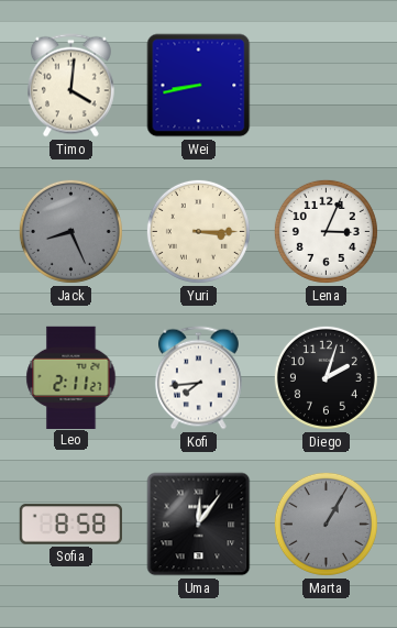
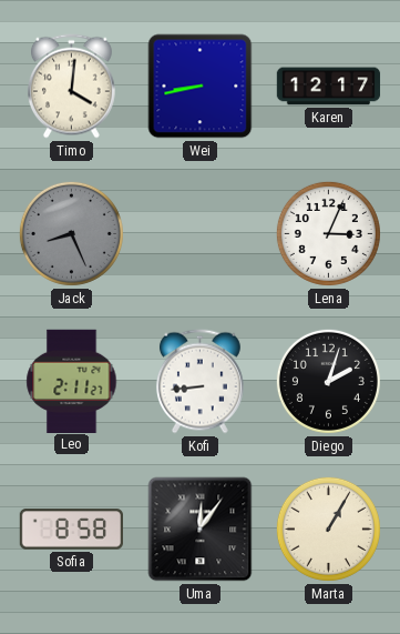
Karen: none -> 12:17 (329, 87)
Yuri: 3:15 -> none (198, 231)
Kofi: 7:44 -> 8:44 (199, 382)
Marta dial: grey -> cream (328, 529)
